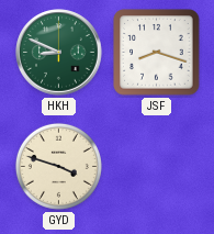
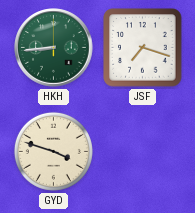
HKH: 8:49 -> 8:44 (54, 48)
JSF: 8:18 -> 7:18 (143, 48)
